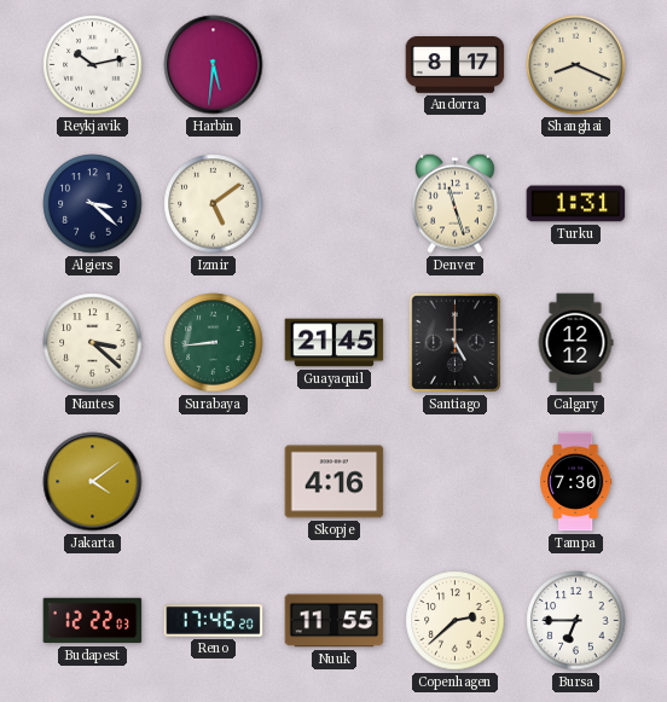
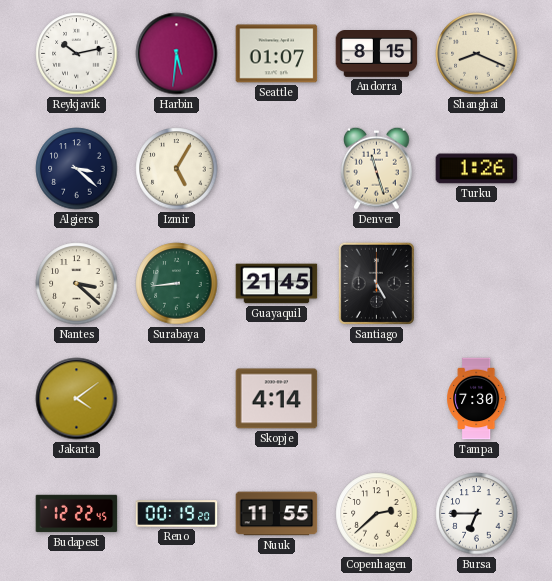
Seattle: none -> 01:07 (277, 54)
Andorra: 8:17 -> 8:15 (377, 54)
Izmir: 5:09 -> 5:05 (177, 169)
Turku: 1:31 -> 1:26 (477, 169)
Calgary: 12:12 -> none (575, 343)
Skopje: 4:16 -> 4:14 (277, 399)
Budapest: 12:22:03 -> 12:22:45 (77, 514)
Reno: 17:46 -> 00:19 (177, 514)
